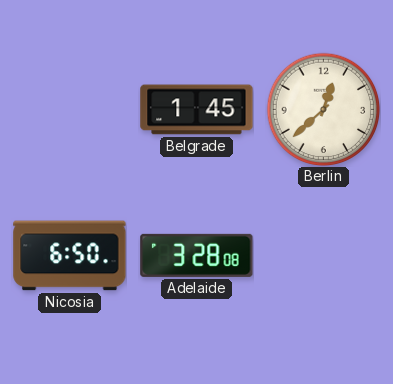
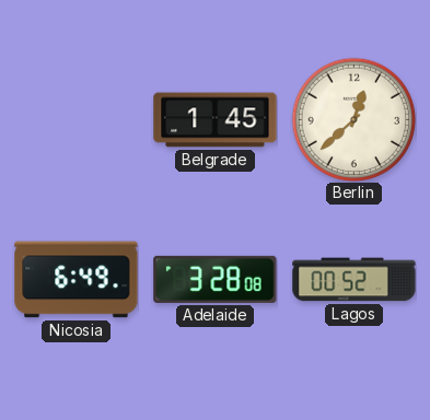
Nicosia: 6:50 -> 6:49 (77, 280)
Lagos: none -> 00:52 (355, 280)
